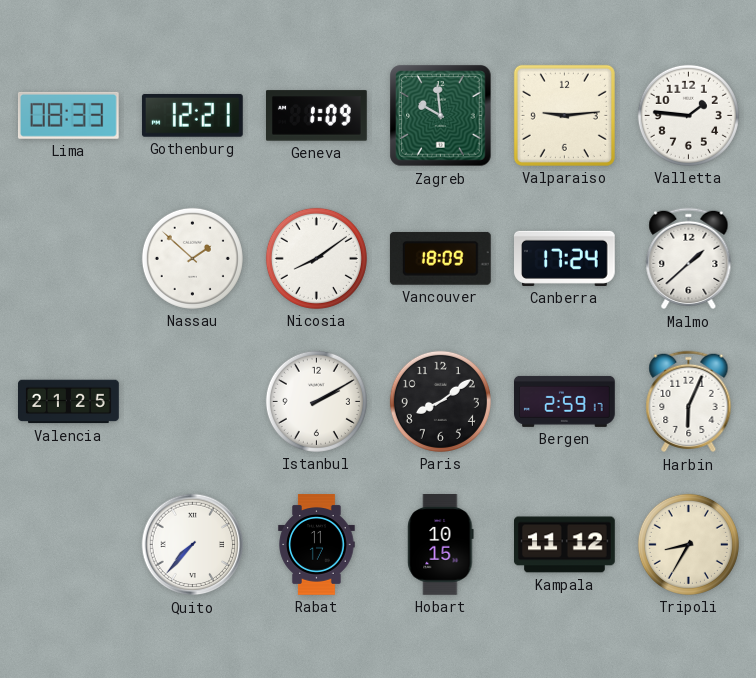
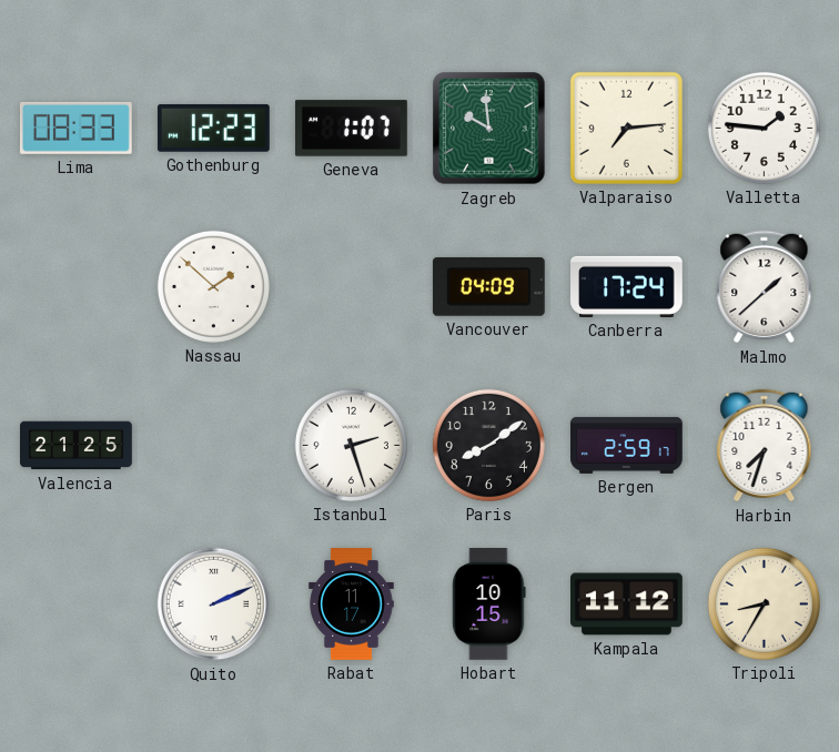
Gothenburg: 12:21 -> 12:23 (213, 128)
Geneva: 1:09 -> 1:07 (352, 129)
Valparaiso: 9:14 -> 7:14 (626, 128)
Nicosia: 8:09 -> none (316, 258)
Vancouver: 18:09 -> 04:09 (488, 286)
Istanbul: 2:10 -> 2:27 (351, 445)
Harbin: 6:04 -> 7:33 (765, 446)
Quito: 7:37 -> 2:11 (214, 604)
